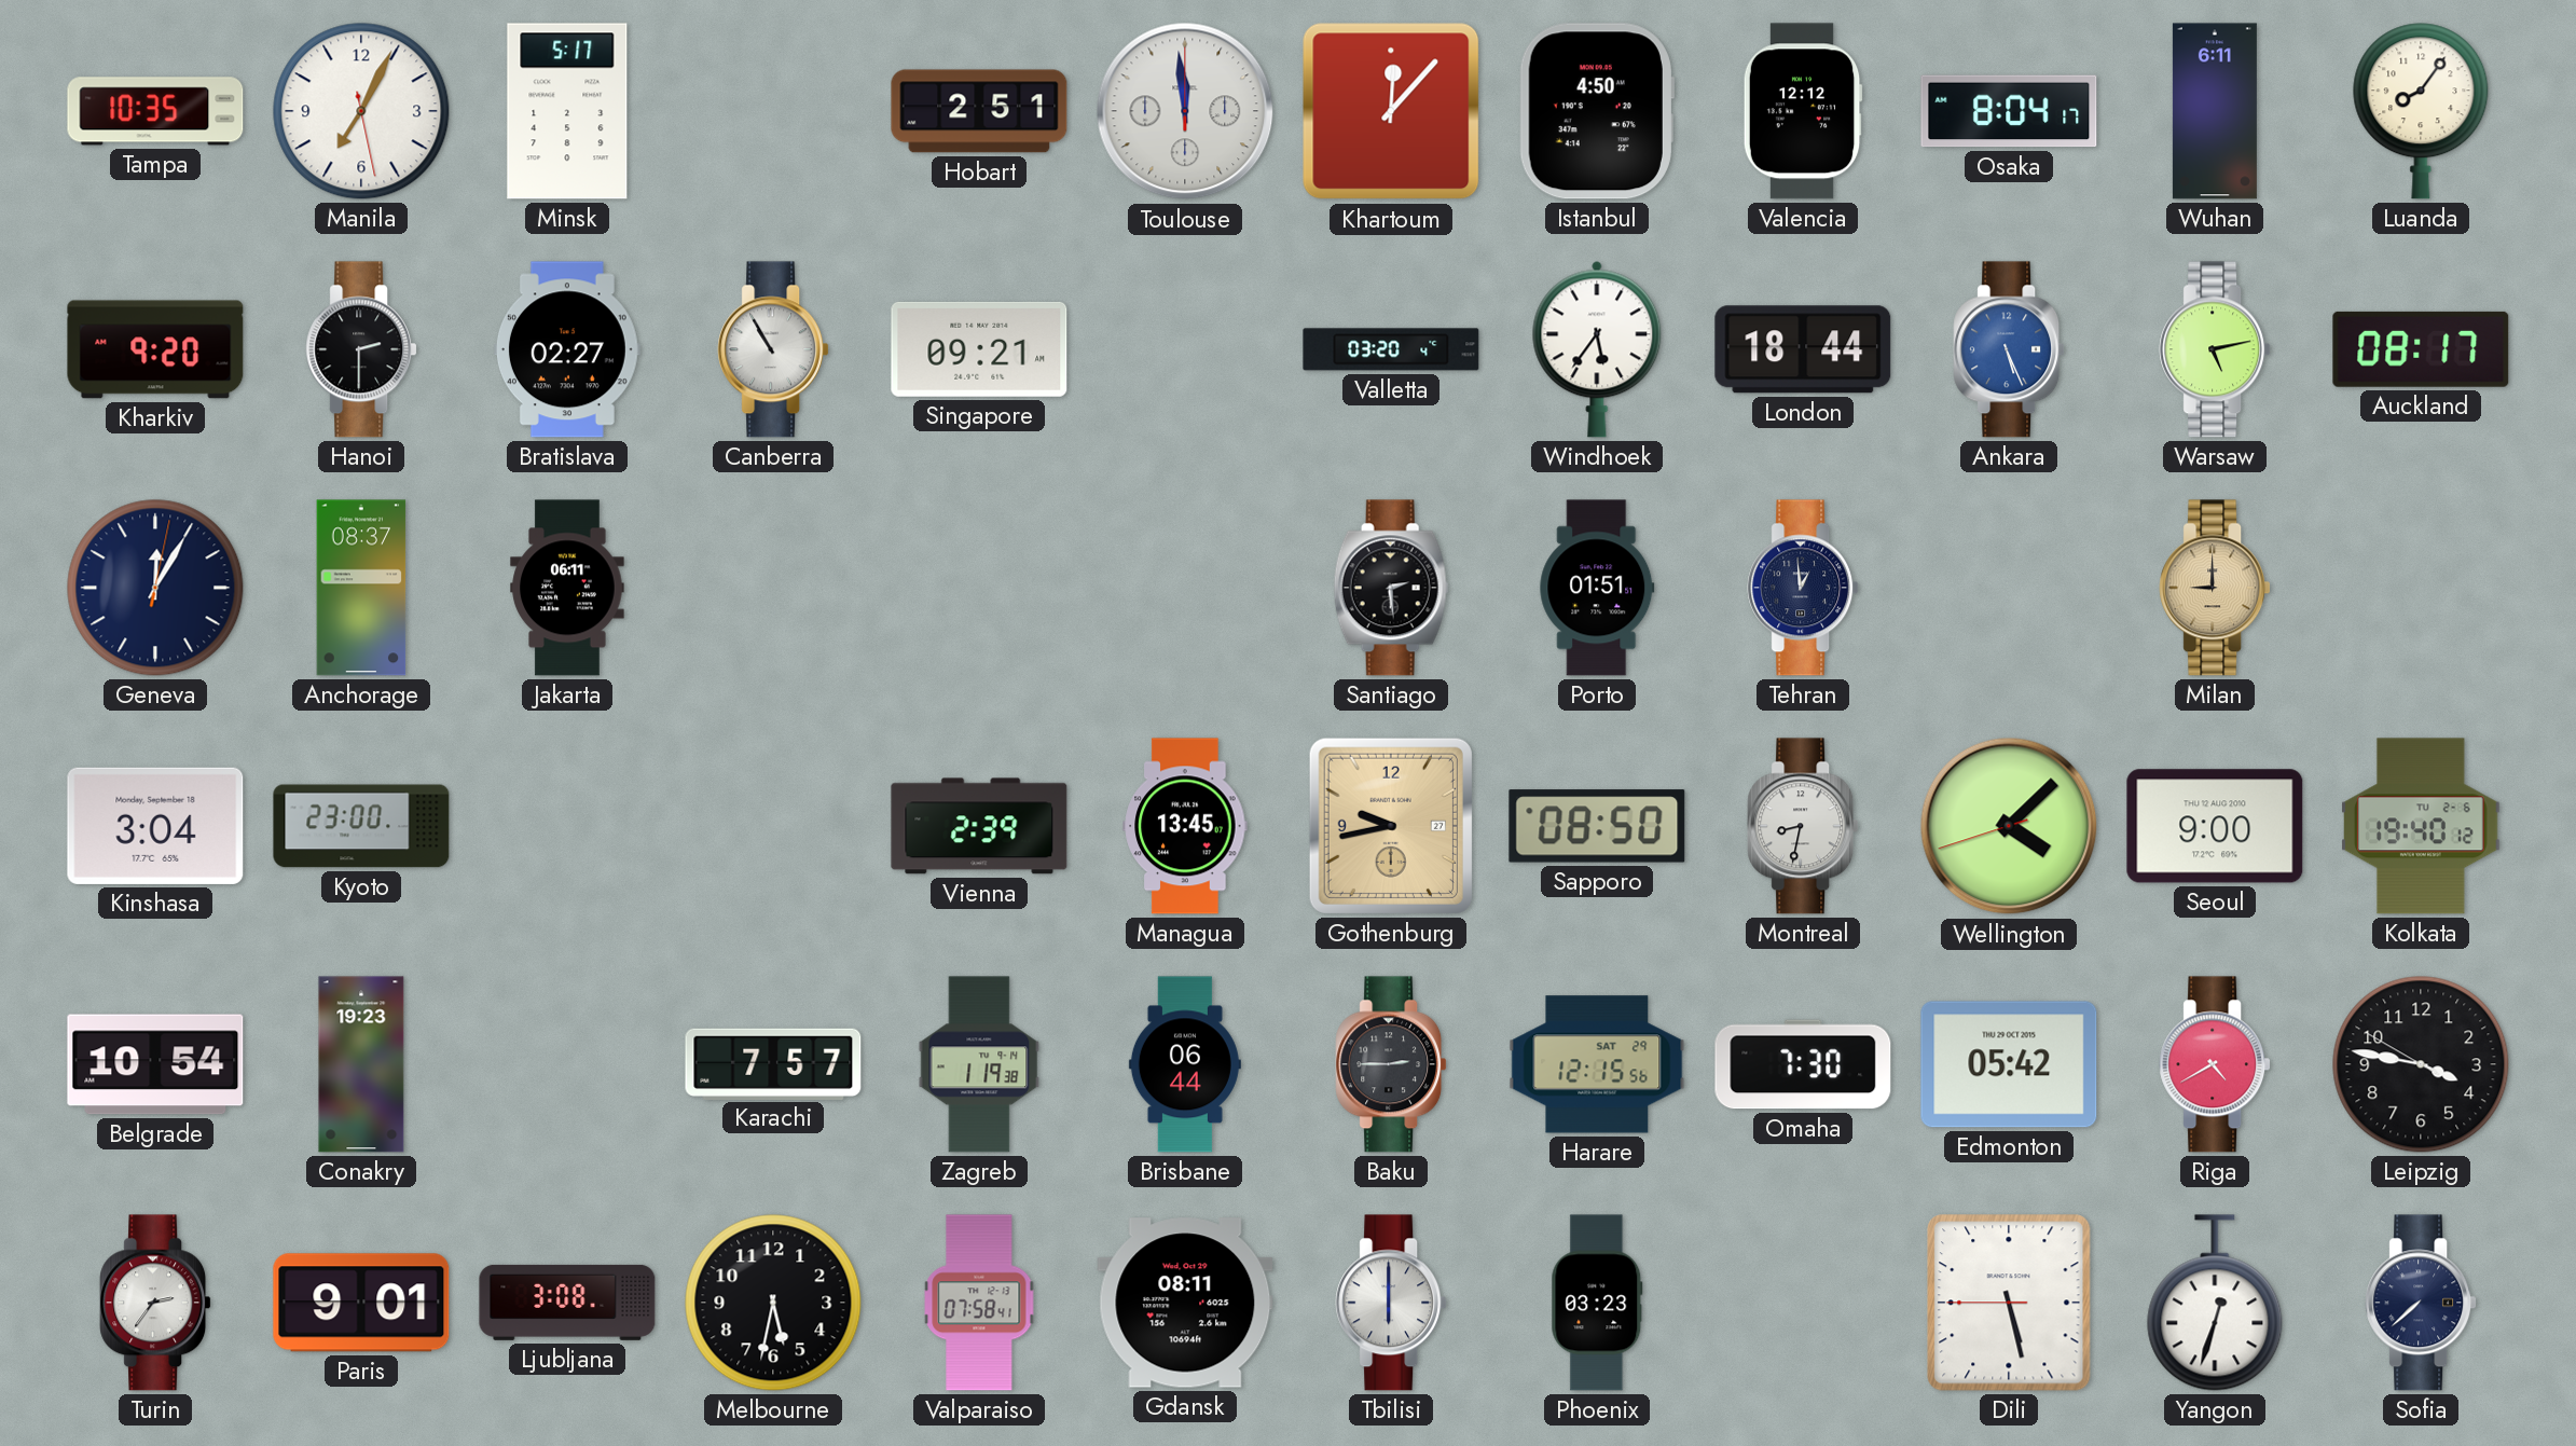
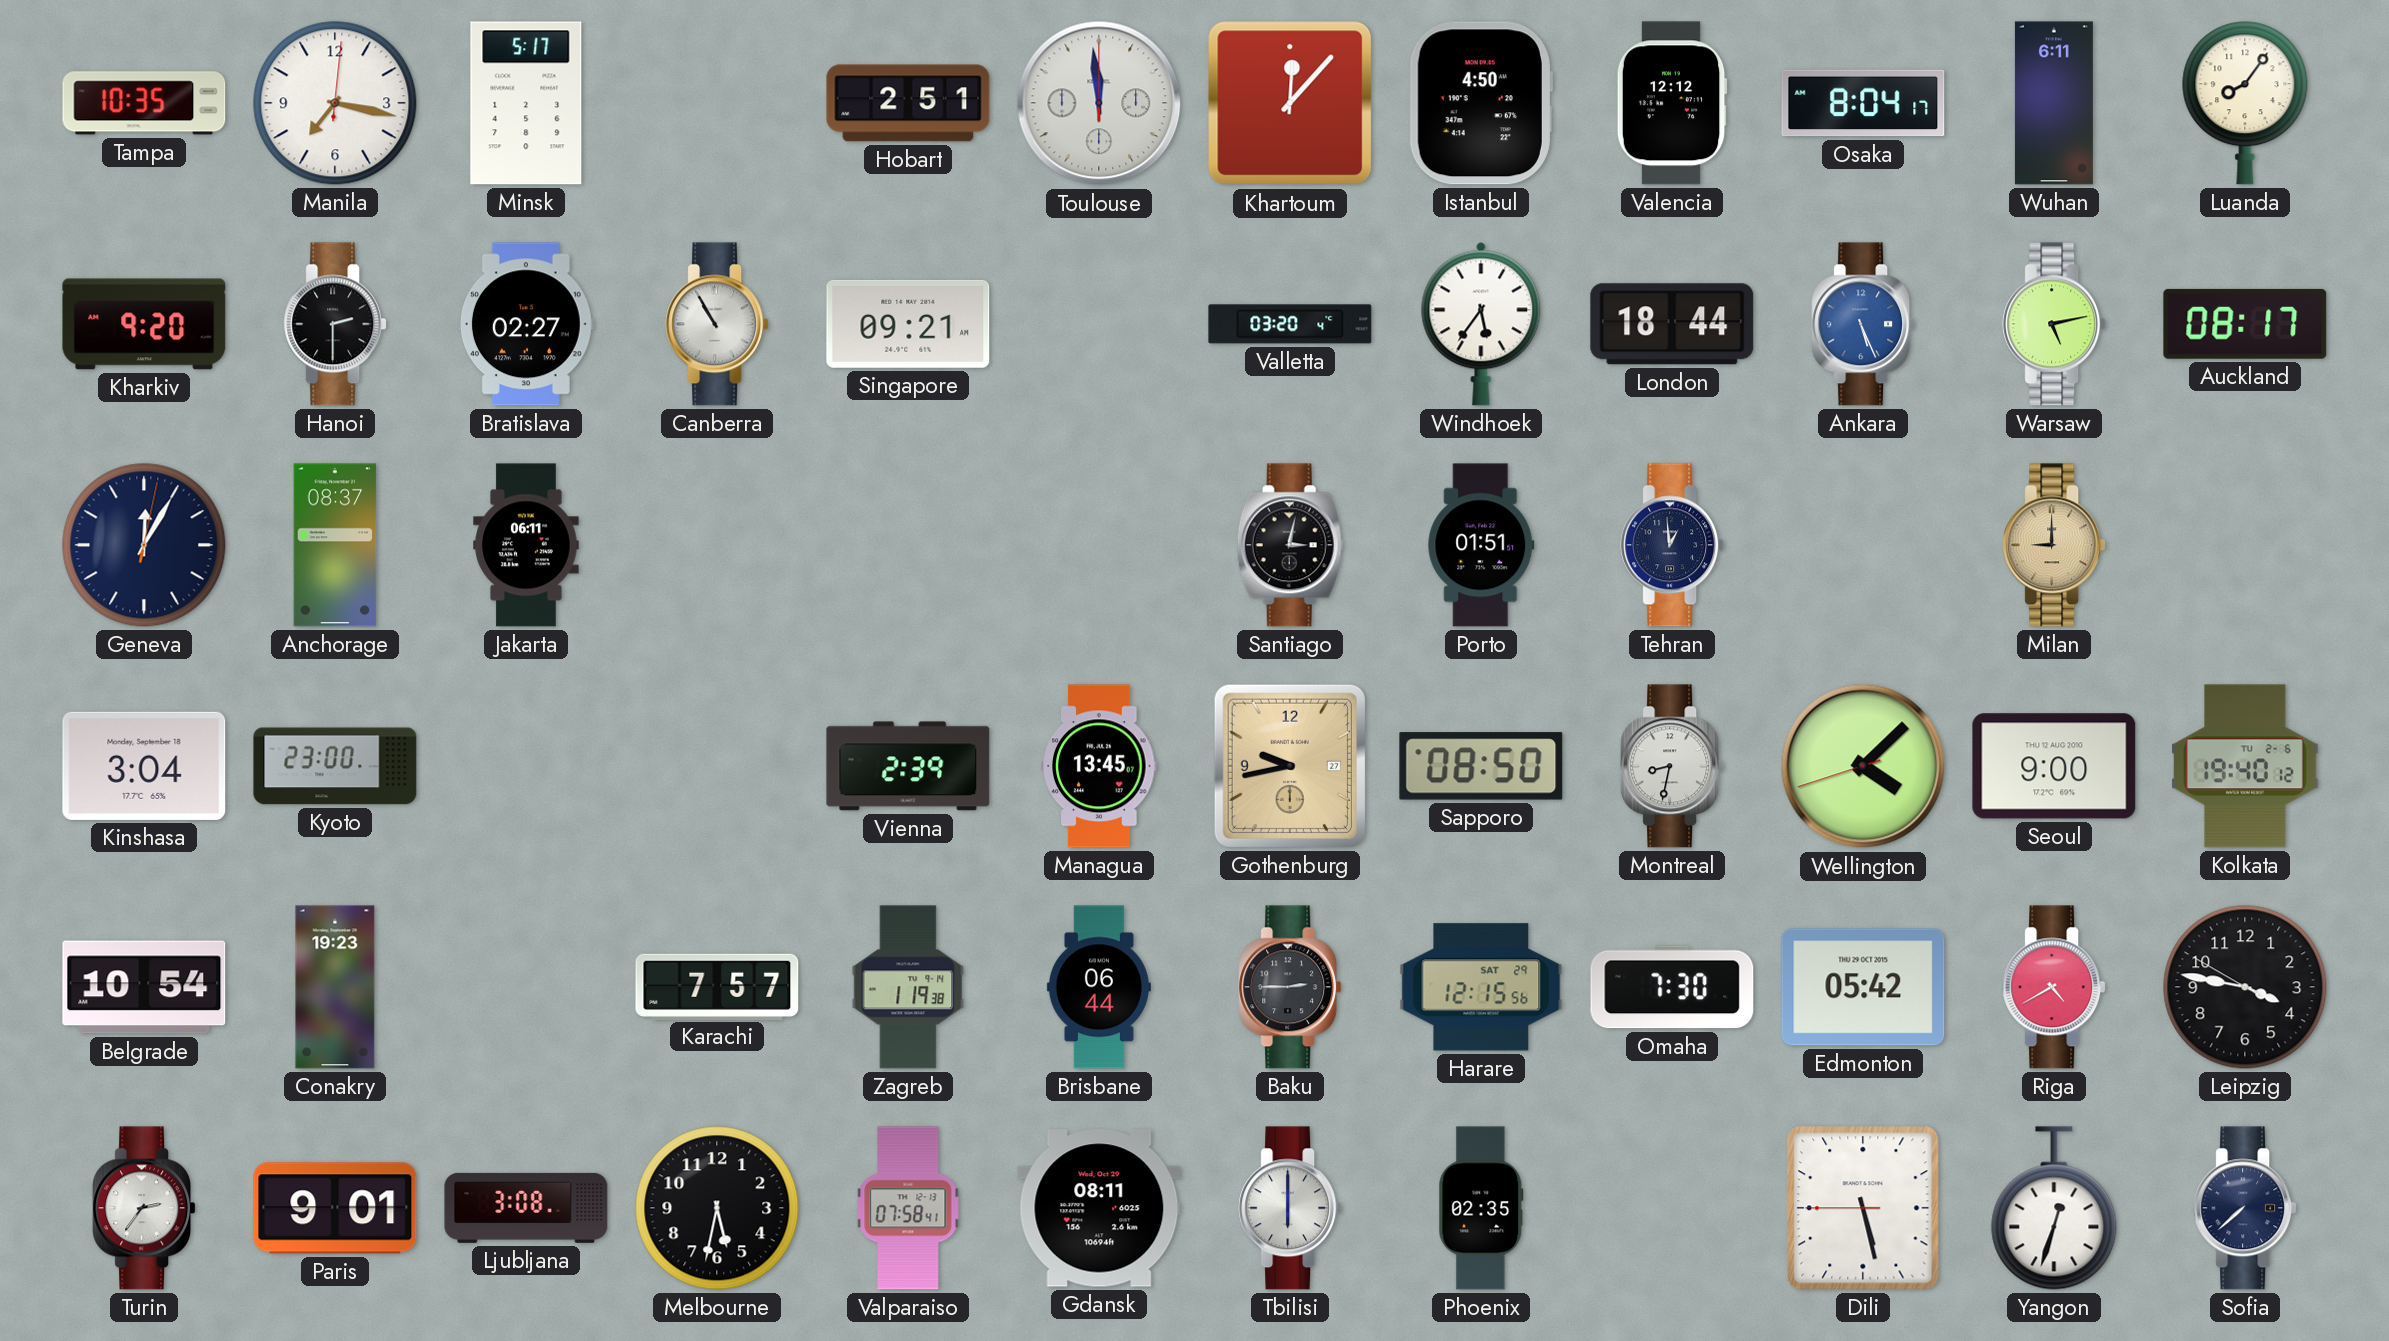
Manila: 7:04 -> 7:17 (335, 103)
Santiago: 2:29 -> 3:02 (1290, 545)
Phoenix: 03:23 -> 02:35 (1481, 1208)
